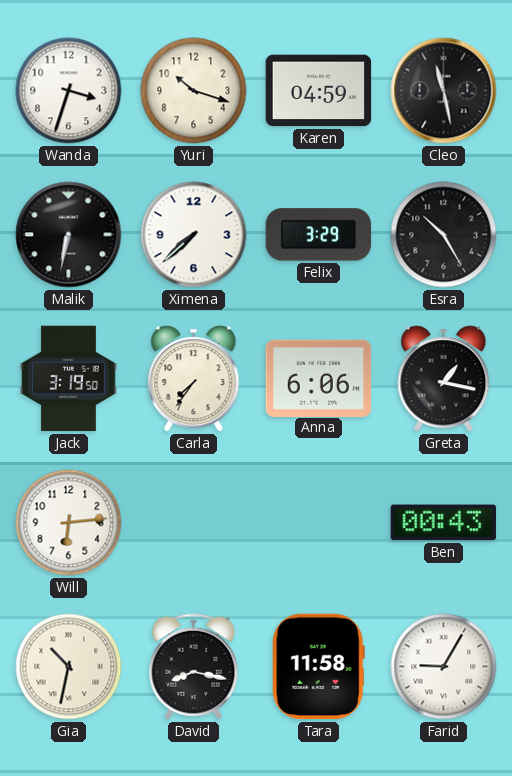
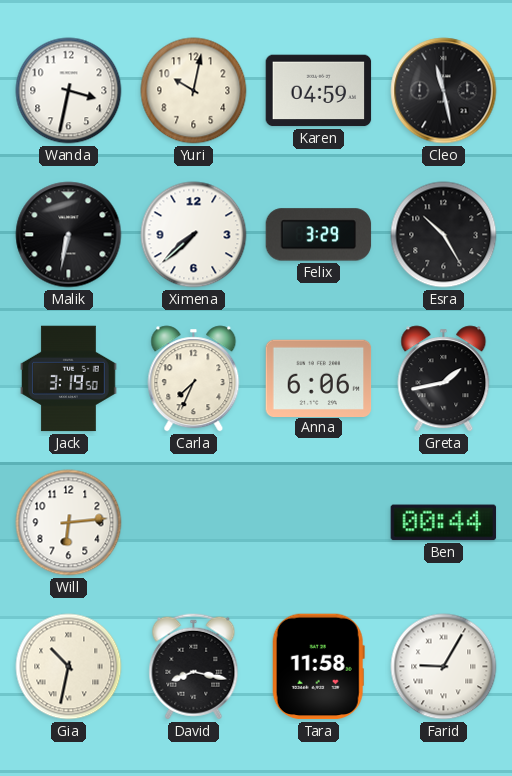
Wanda: 3:33 -> 3:32 (69, 91)
Yuri: 10:18 -> 10:02 (194, 91)
Carla: 7:36 -> 7:34 (194, 379)
Greta: 1:17 -> 1:43 (444, 379)
Ben: 00:43 -> 00:44 (444, 523)
